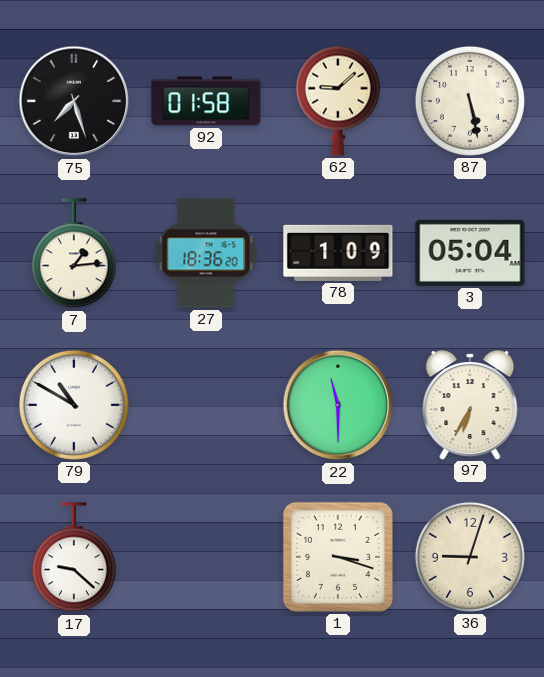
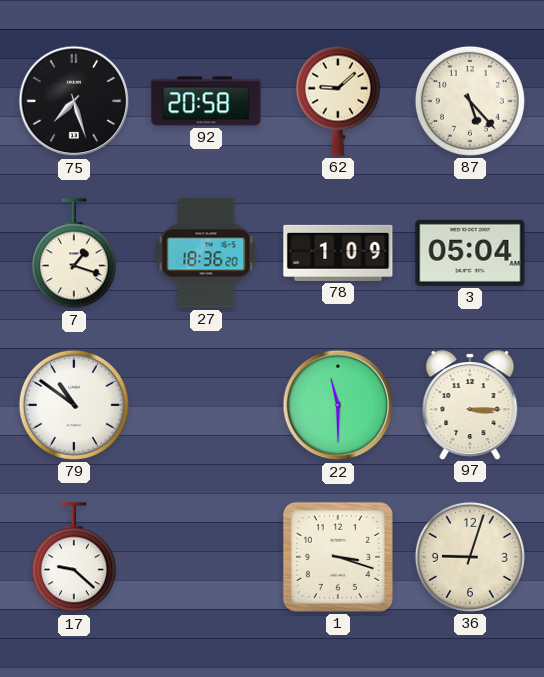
92: 01:58 -> 20:58 (206, 101)
87: 5:28 -> 5:23 (470, 101)
7: 1:14 -> 1:18 (74, 254)
79: 10:50 -> 10:51 (74, 405)
97: 6:35 -> 3:15 (470, 405)
